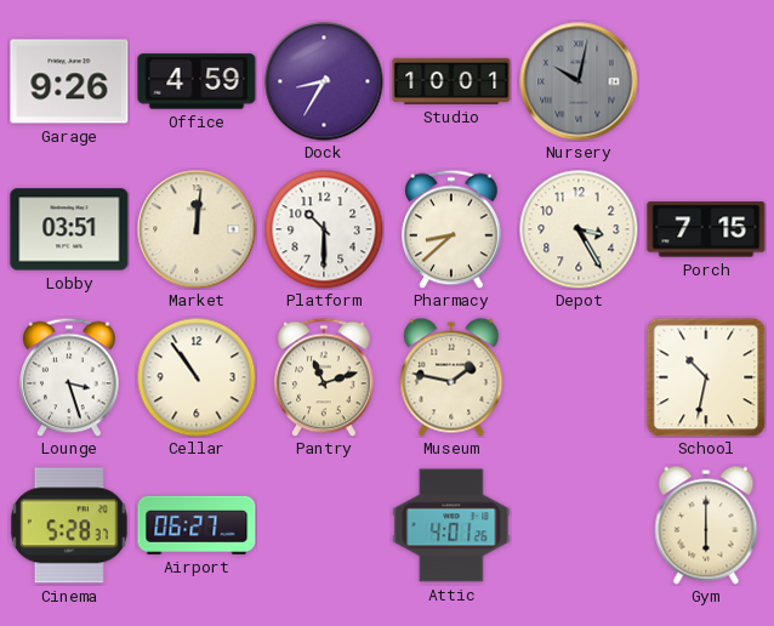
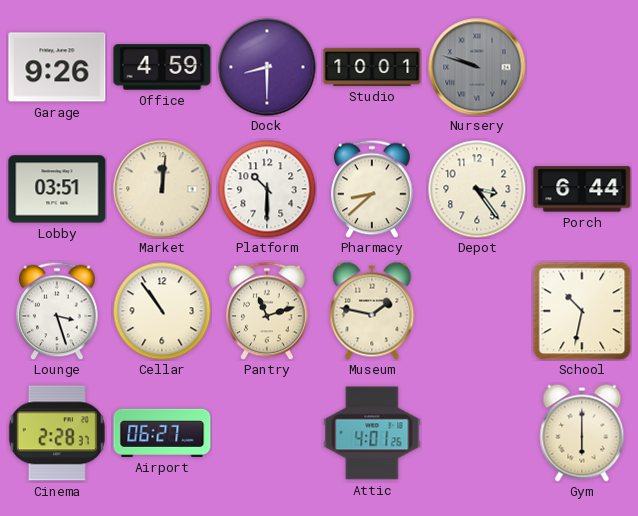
Dock: 8:35 -> 8:30 (267, 67)
Nursery: 10:02 -> 9:48 (477, 67)
Depot: 3:25 -> 3:24 (477, 189)
Porch: 7:15 -> 6:44 (582, 189)
Cinema: 5:28 -> 2:28 (57, 433)
